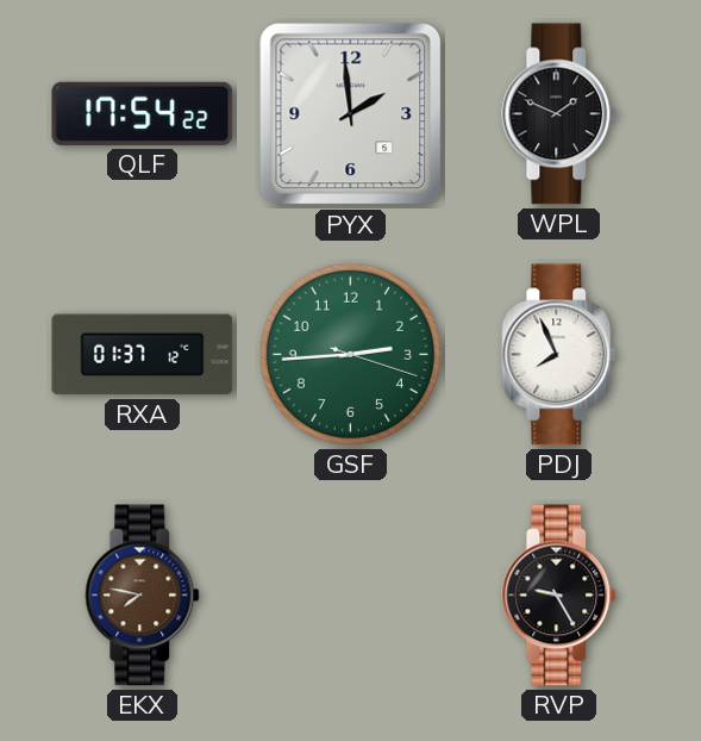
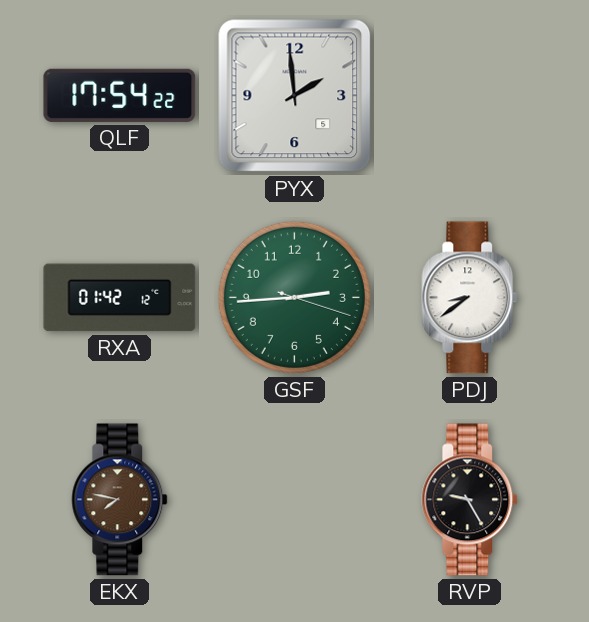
WPL: 1:49 -> none (559, 114)
RXA: 01:37 -> 01:42 (120, 298)
PDJ: 7:56 -> 8:39 (470, 298)
